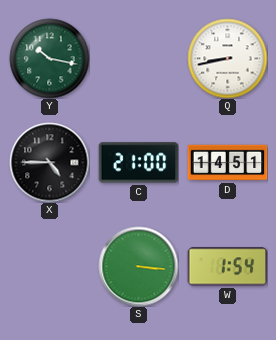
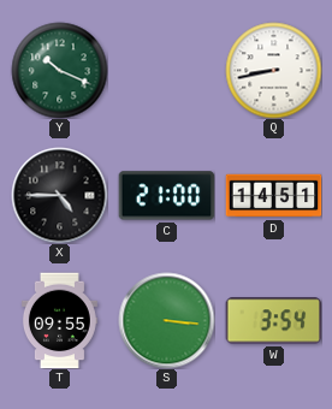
Y: 10:17 -> 10:19 (59, 70)
T: none -> 09:55 (59, 320)
W: 1:54 -> 3:54 (273, 321)
